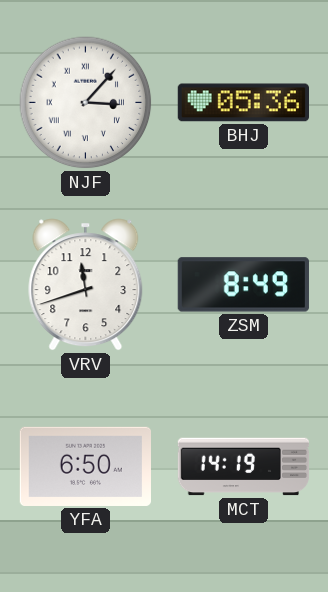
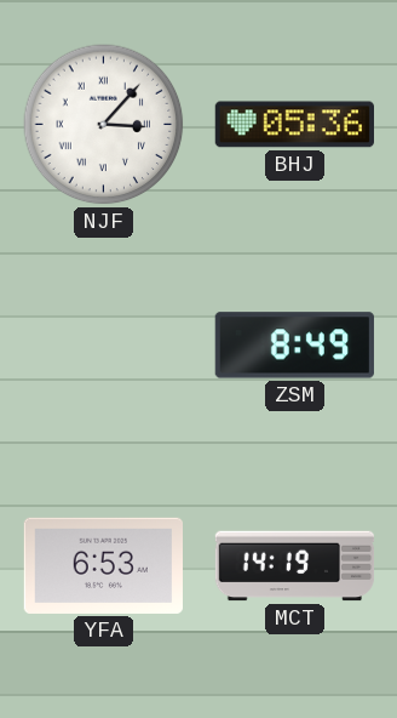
VRV: 11:42 -> none (86, 285)
YFA: 6:50 -> 6:53 (103, 565)
